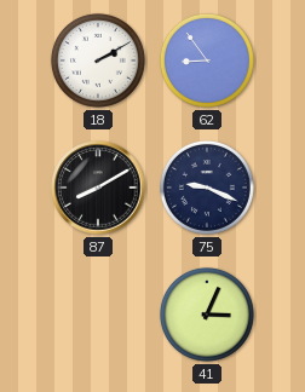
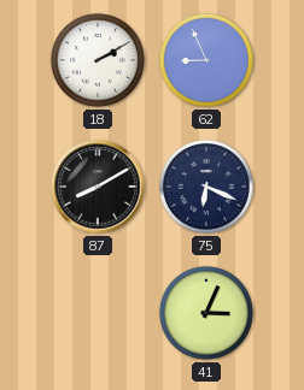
62: 8:54 -> 8:56 (206, 60)
75: 9:19 -> 6:19 (206, 187)
